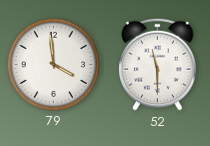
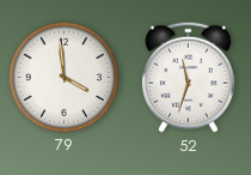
52: 11:30 -> 11:33 (189, 77)
